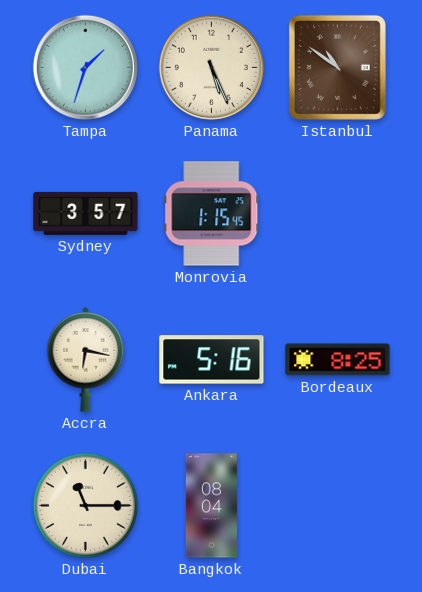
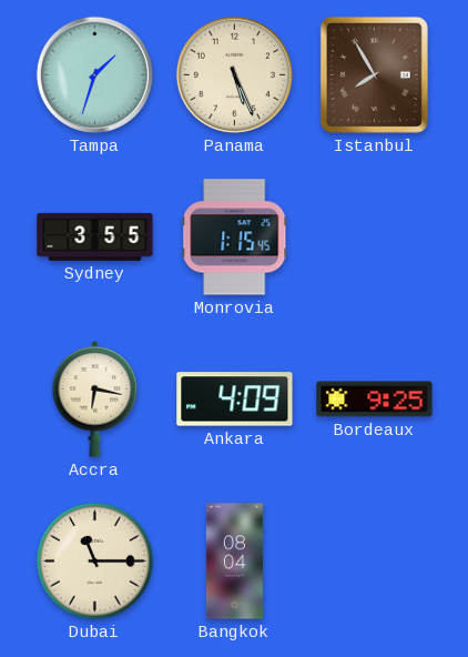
Istanbul: 10:51 -> 7:55 (374, 74)
Sydney: 3:57 -> 3:55 (95, 236)
Ankara: 5:16 -> 4:09 (235, 400)
Bordeaux: 8:25 -> 9:25 (375, 400)
